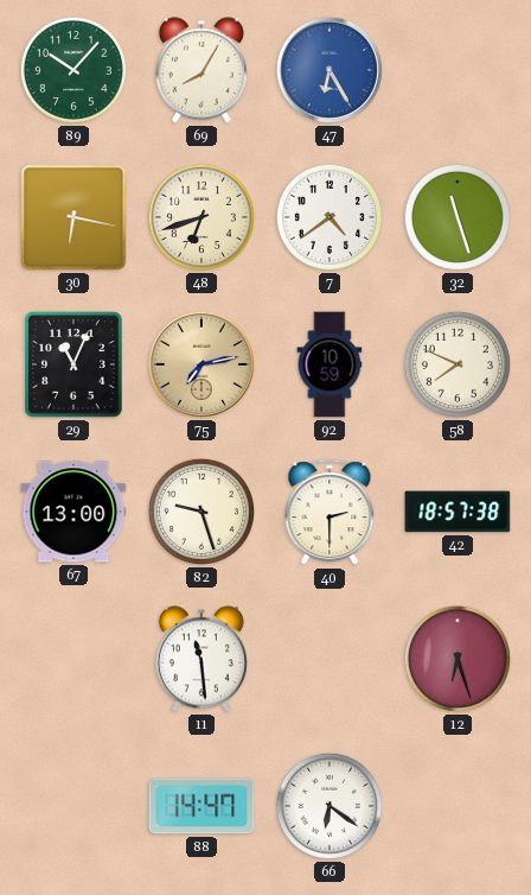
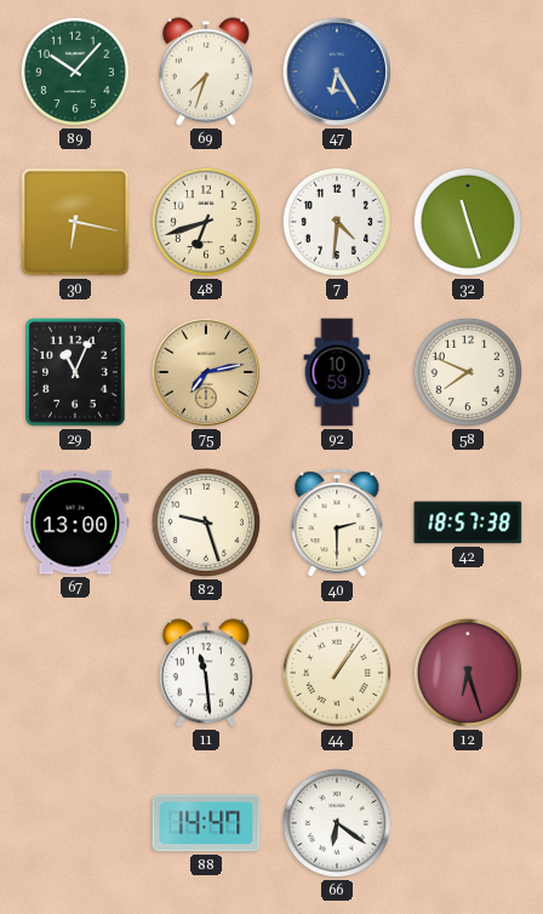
69: 8:05 -> 7:33 (206, 72)
7: 4:39 -> 4:31 (337, 222)
44: none -> 1:06 (337, 673)
